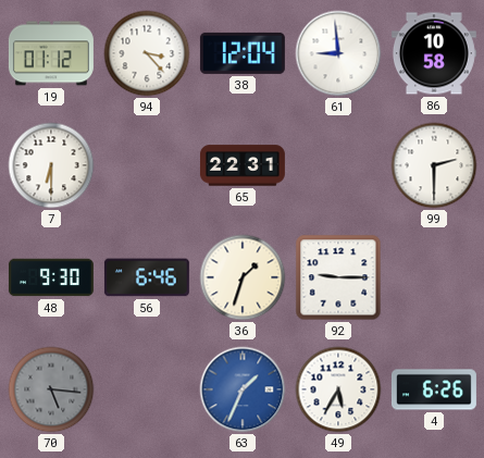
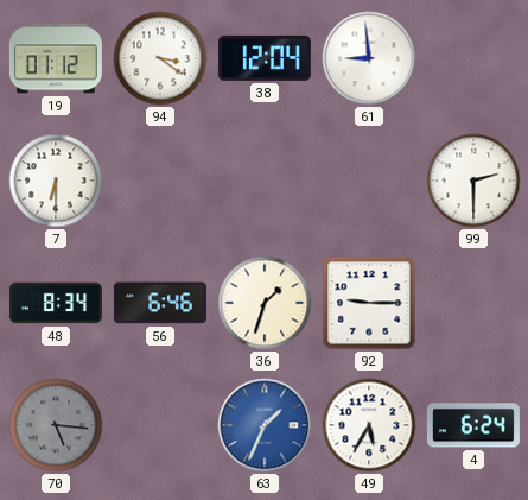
94: 3:23 -> 3:21 (160, 58)
86: 10:58 -> none (434, 53)
65: 22:31 -> none (243, 165)
48: 9:30 -> 8:34 (56, 303)
4: 6:26 -> 6:24 (473, 425)
